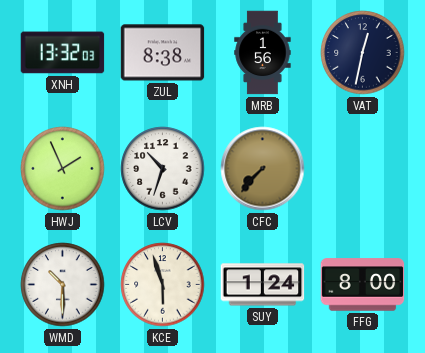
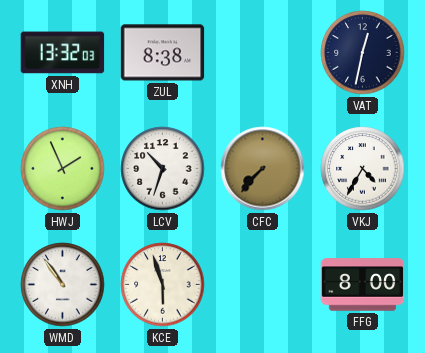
MRB: 1:56 -> none (263, 53)
VKJ: none -> 4:35 (363, 169)
WMD: 10:30 -> 10:54 (63, 285)
SUY: 1:24 -> none (263, 285)
